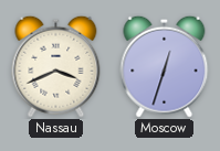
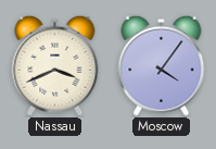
Moscow: 12:33 -> 4:06 (162, 65)
